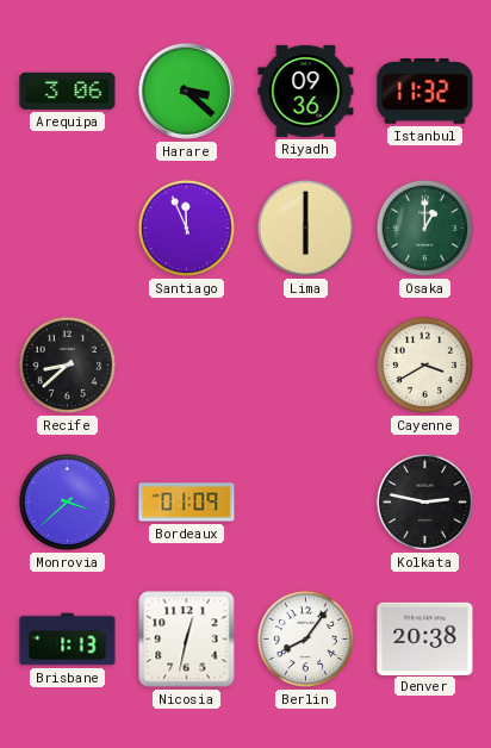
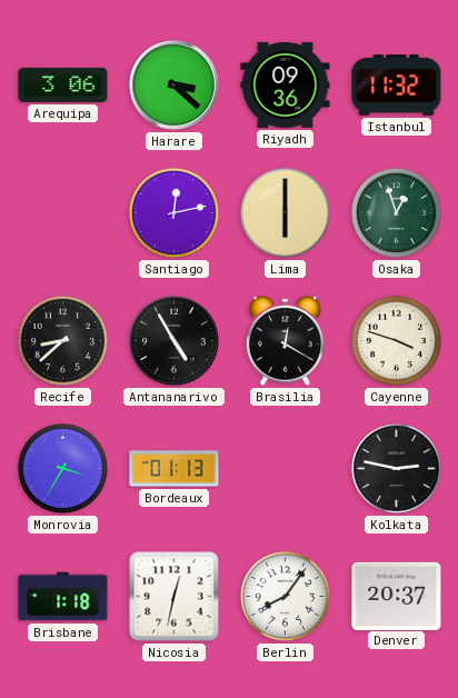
Santiago: 11:56 -> 12:13 (173, 212)
Osaka: 1:00 -> 12:57 (396, 212)
Antananarivo: none -> 4:55 (173, 340)
Brasilia: none -> 12:20 (285, 340)
Cayenne: 3:40 -> 3:48 (396, 340)
Monrovia: 3:38 -> 3:35 (62, 468)
Bordeaux: 01:09 -> 01:13 (175, 469)
Brisbane: 1:13 -> 1:18 (63, 597)
Denver: 20:38 -> 20:37 (397, 596)
